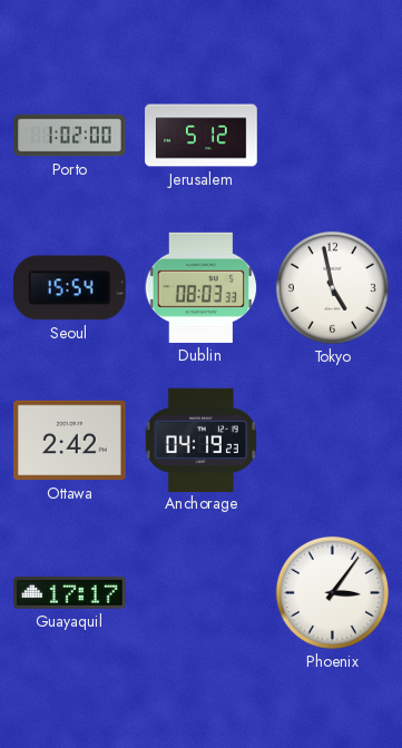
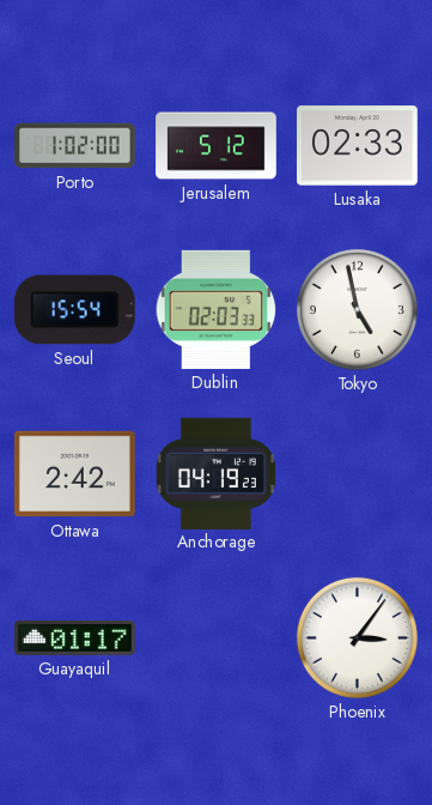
Lusaka: none -> 02:33 (358, 146)
Dublin: 08:03 -> 02:03 (217, 309)
Guayaquil: 17:17 -> 01:17 (75, 638)
